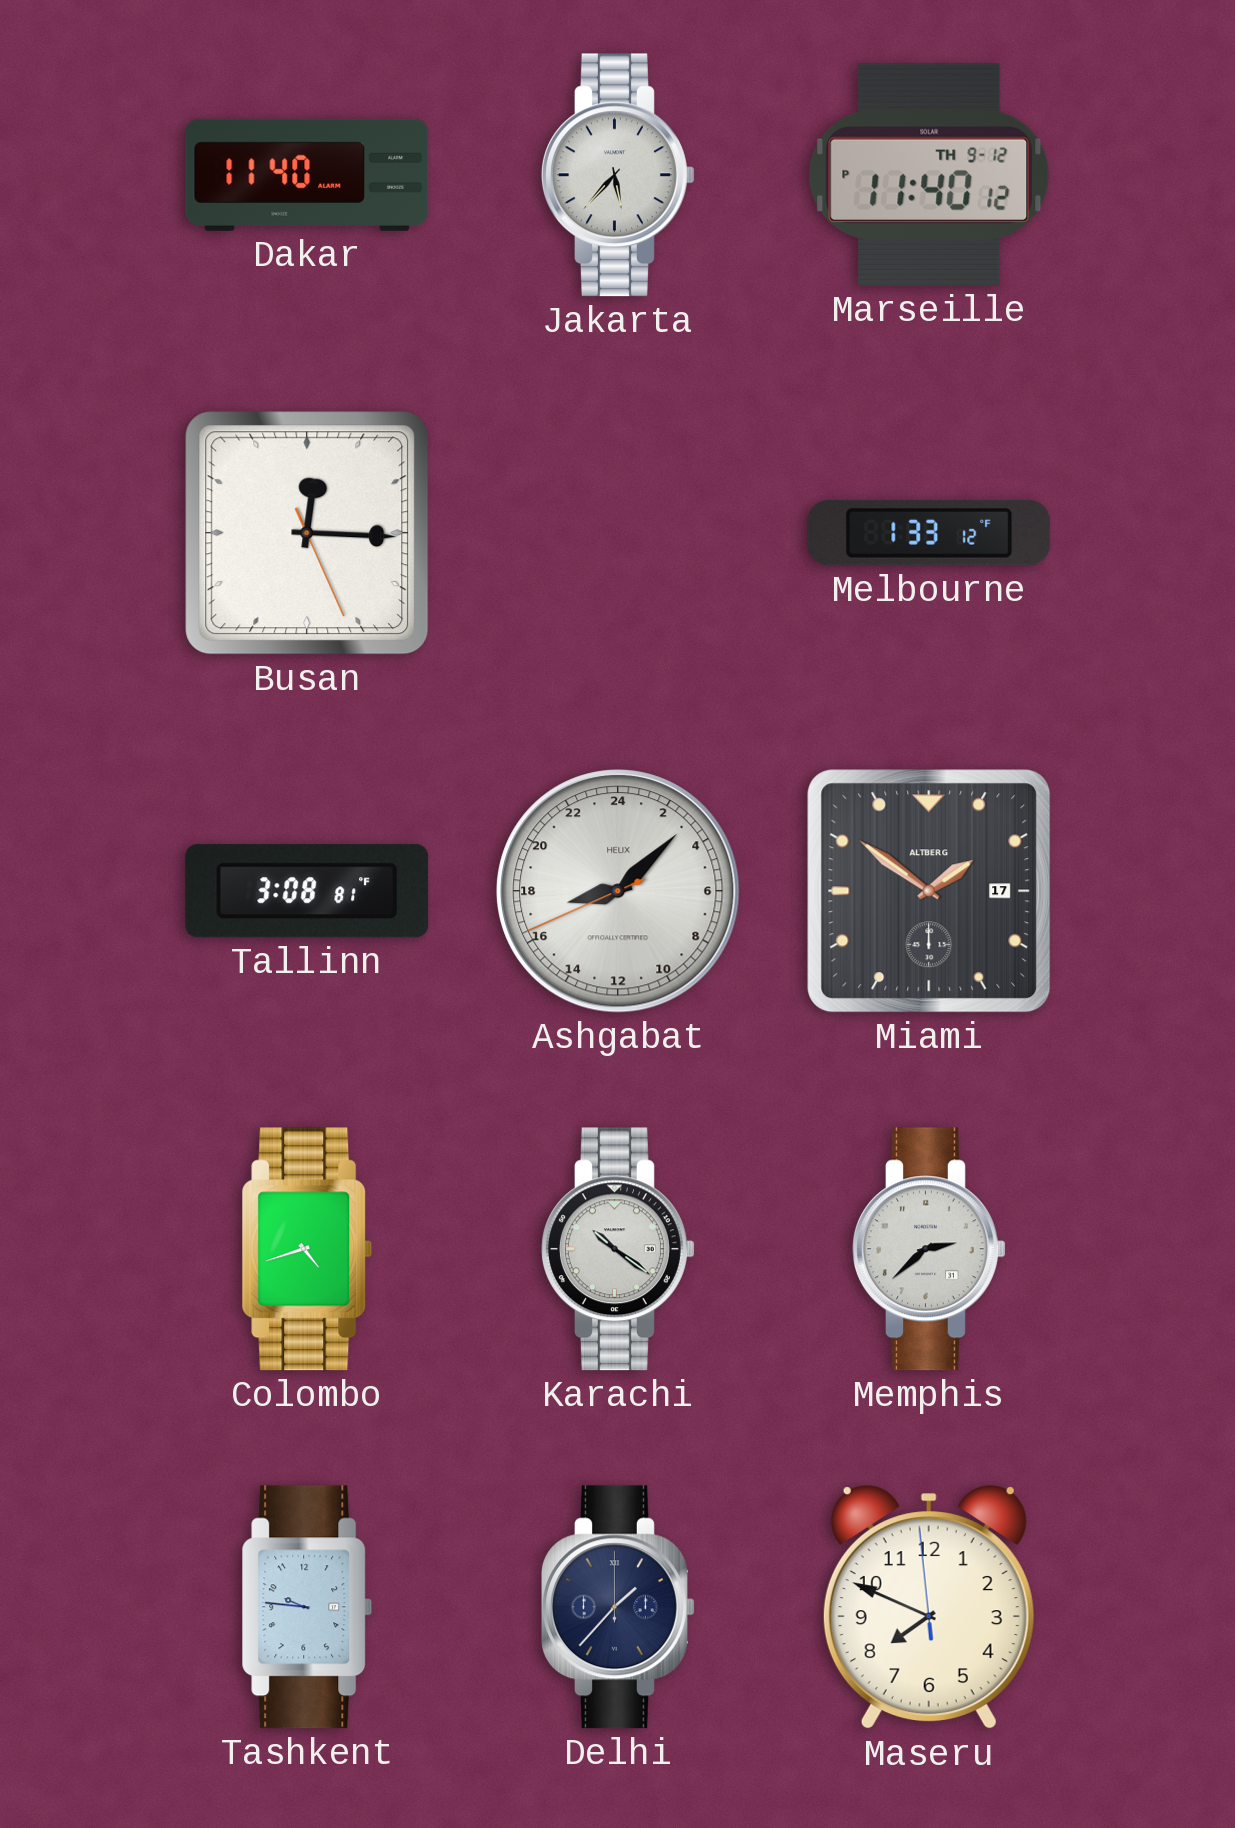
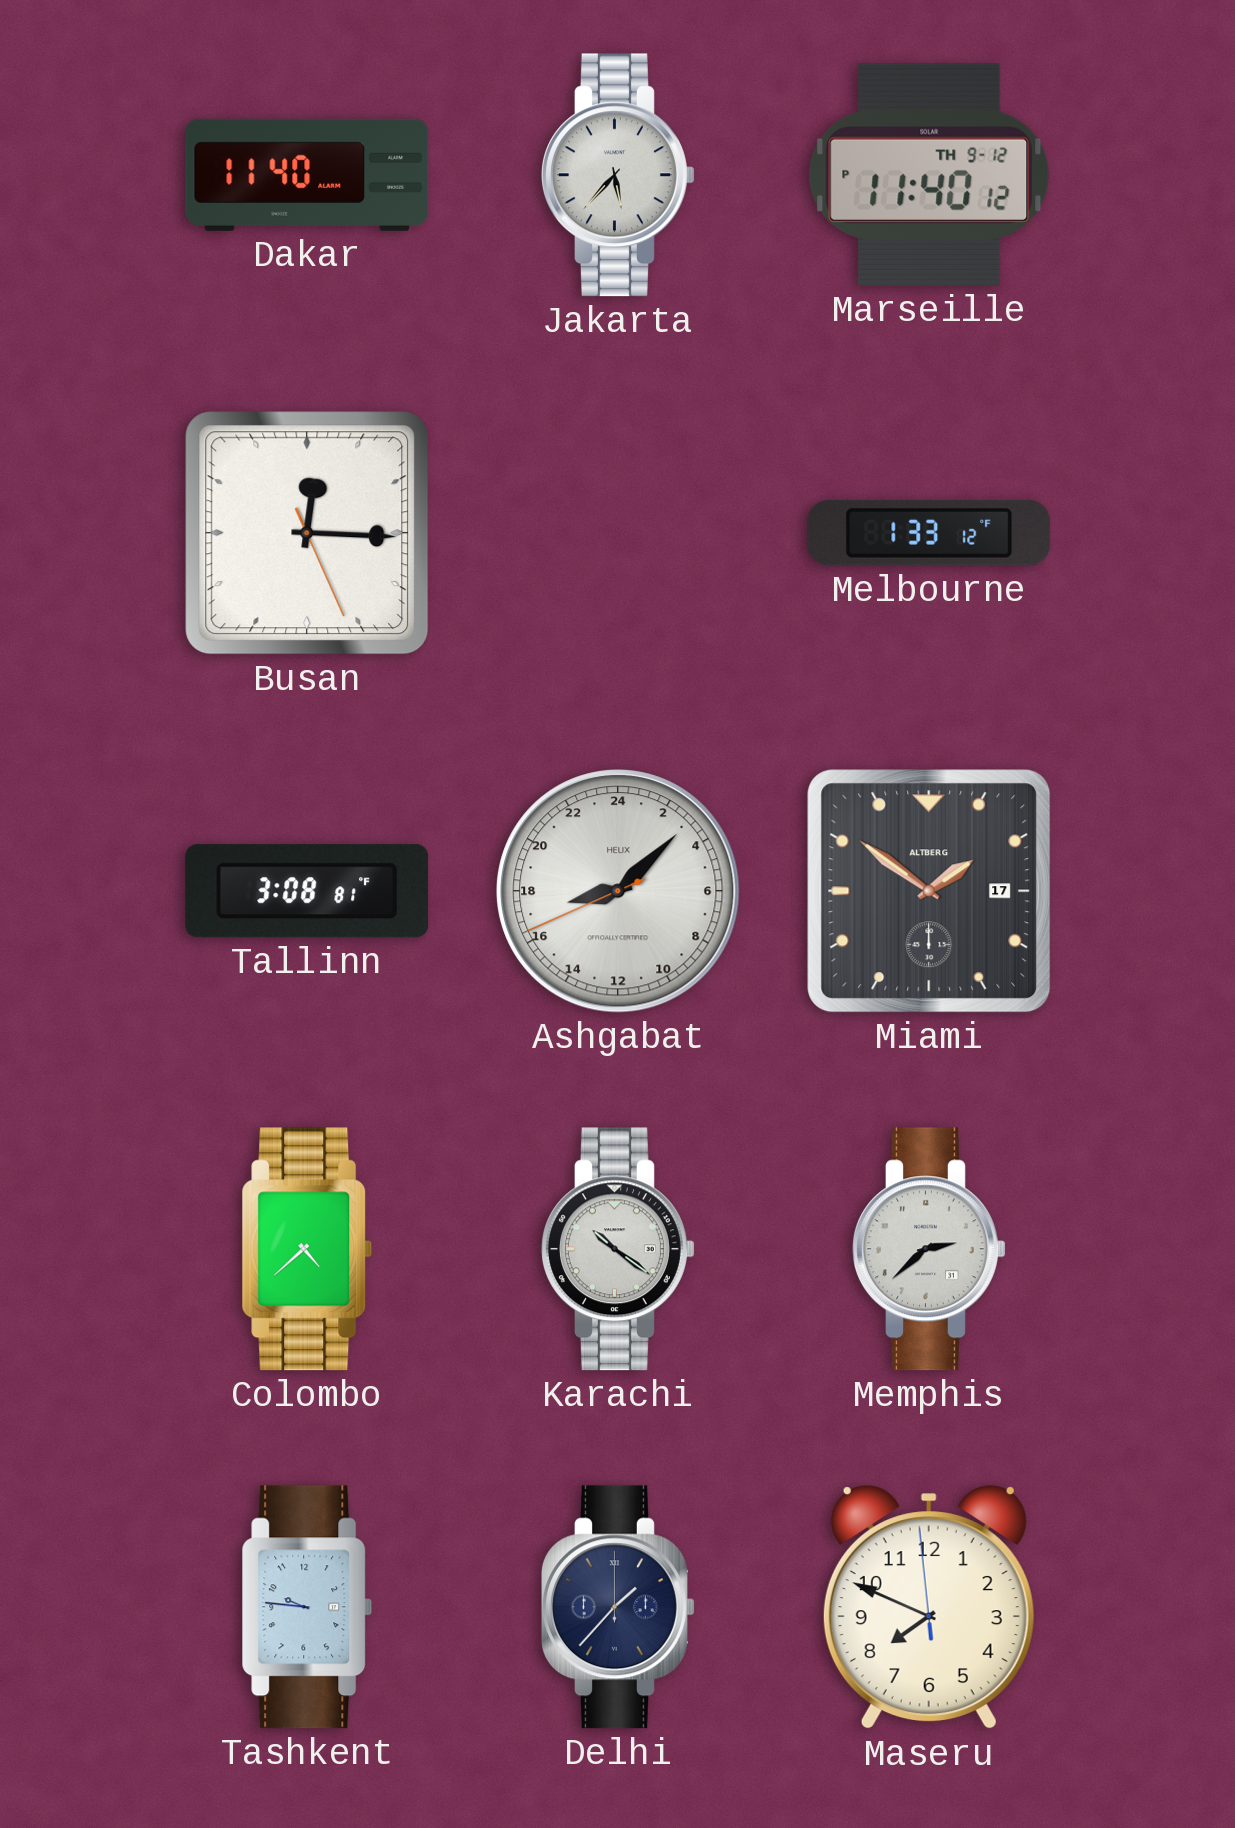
Colombo: 4:42 -> 4:38 (307, 1249)
